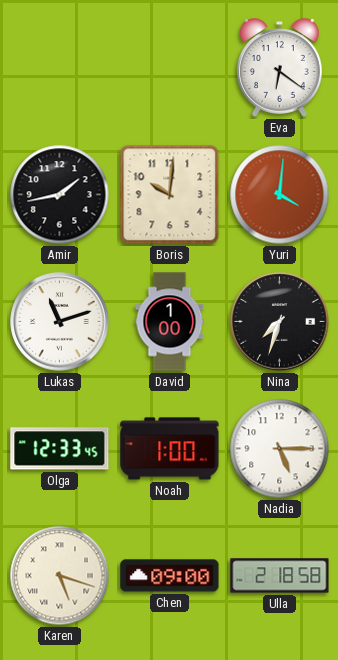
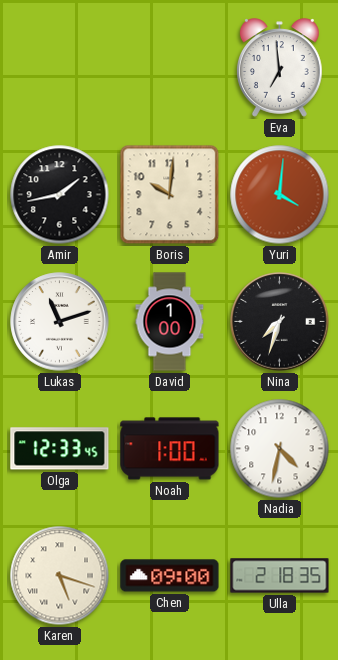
Eva: 6:21 -> 6:59 (280, 68)
Nadia: 5:15 -> 4:32 (280, 449)
Ulla: 2:18:58 -> 2:18:35 (280, 576)
